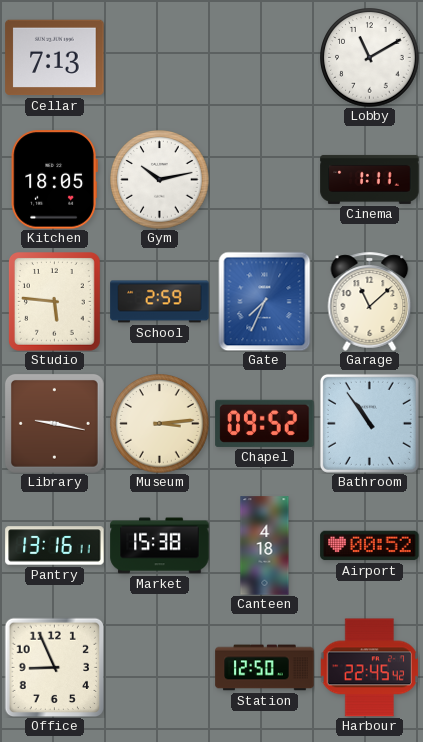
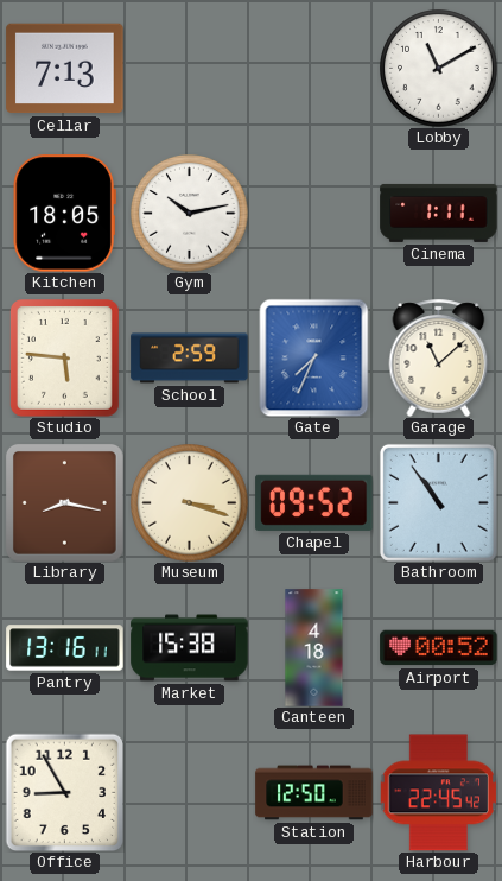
Library: 9:17 -> 8:17 (64, 502)
Museum: 3:14 -> 3:18 (190, 503)
Office: 8:56 -> 8:55 (64, 792)
